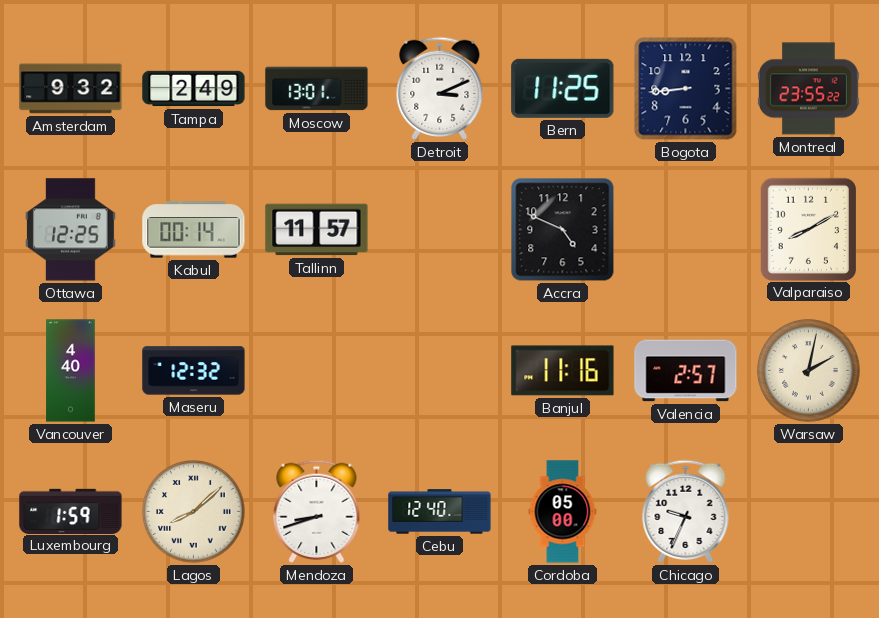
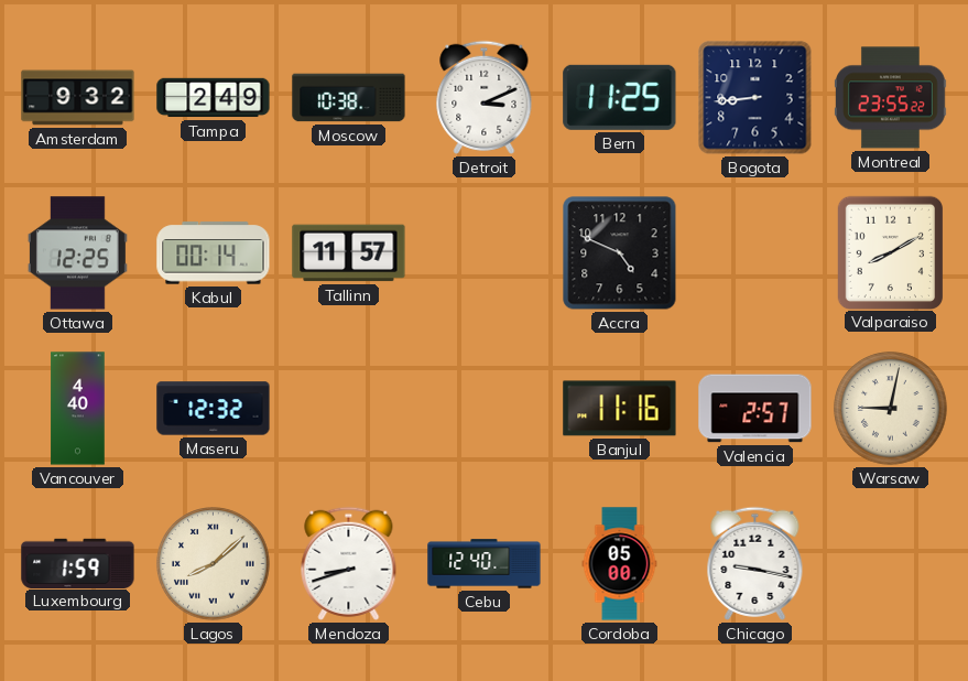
Moscow: 13:01 -> 10:38 (349, 98)
Warsaw: 2:02 -> 9:02 (891, 409)
Chicago: 9:34 -> 9:17 (755, 563)
